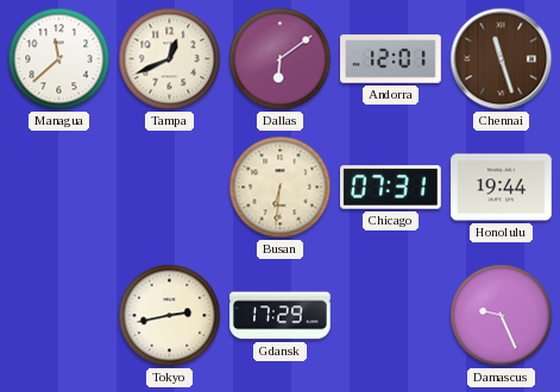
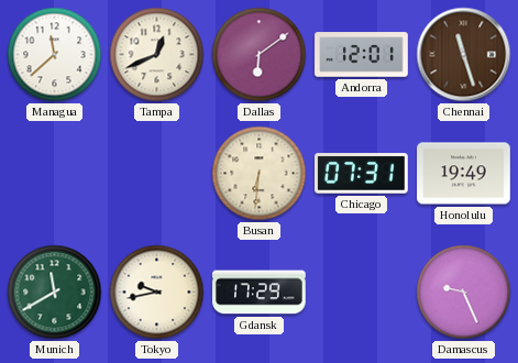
Honolulu: 19:44 -> 19:49 (464, 174)
Munich: none -> 11:40 (55, 293)
Tokyo: 2:43 -> 9:43 (157, 293)
